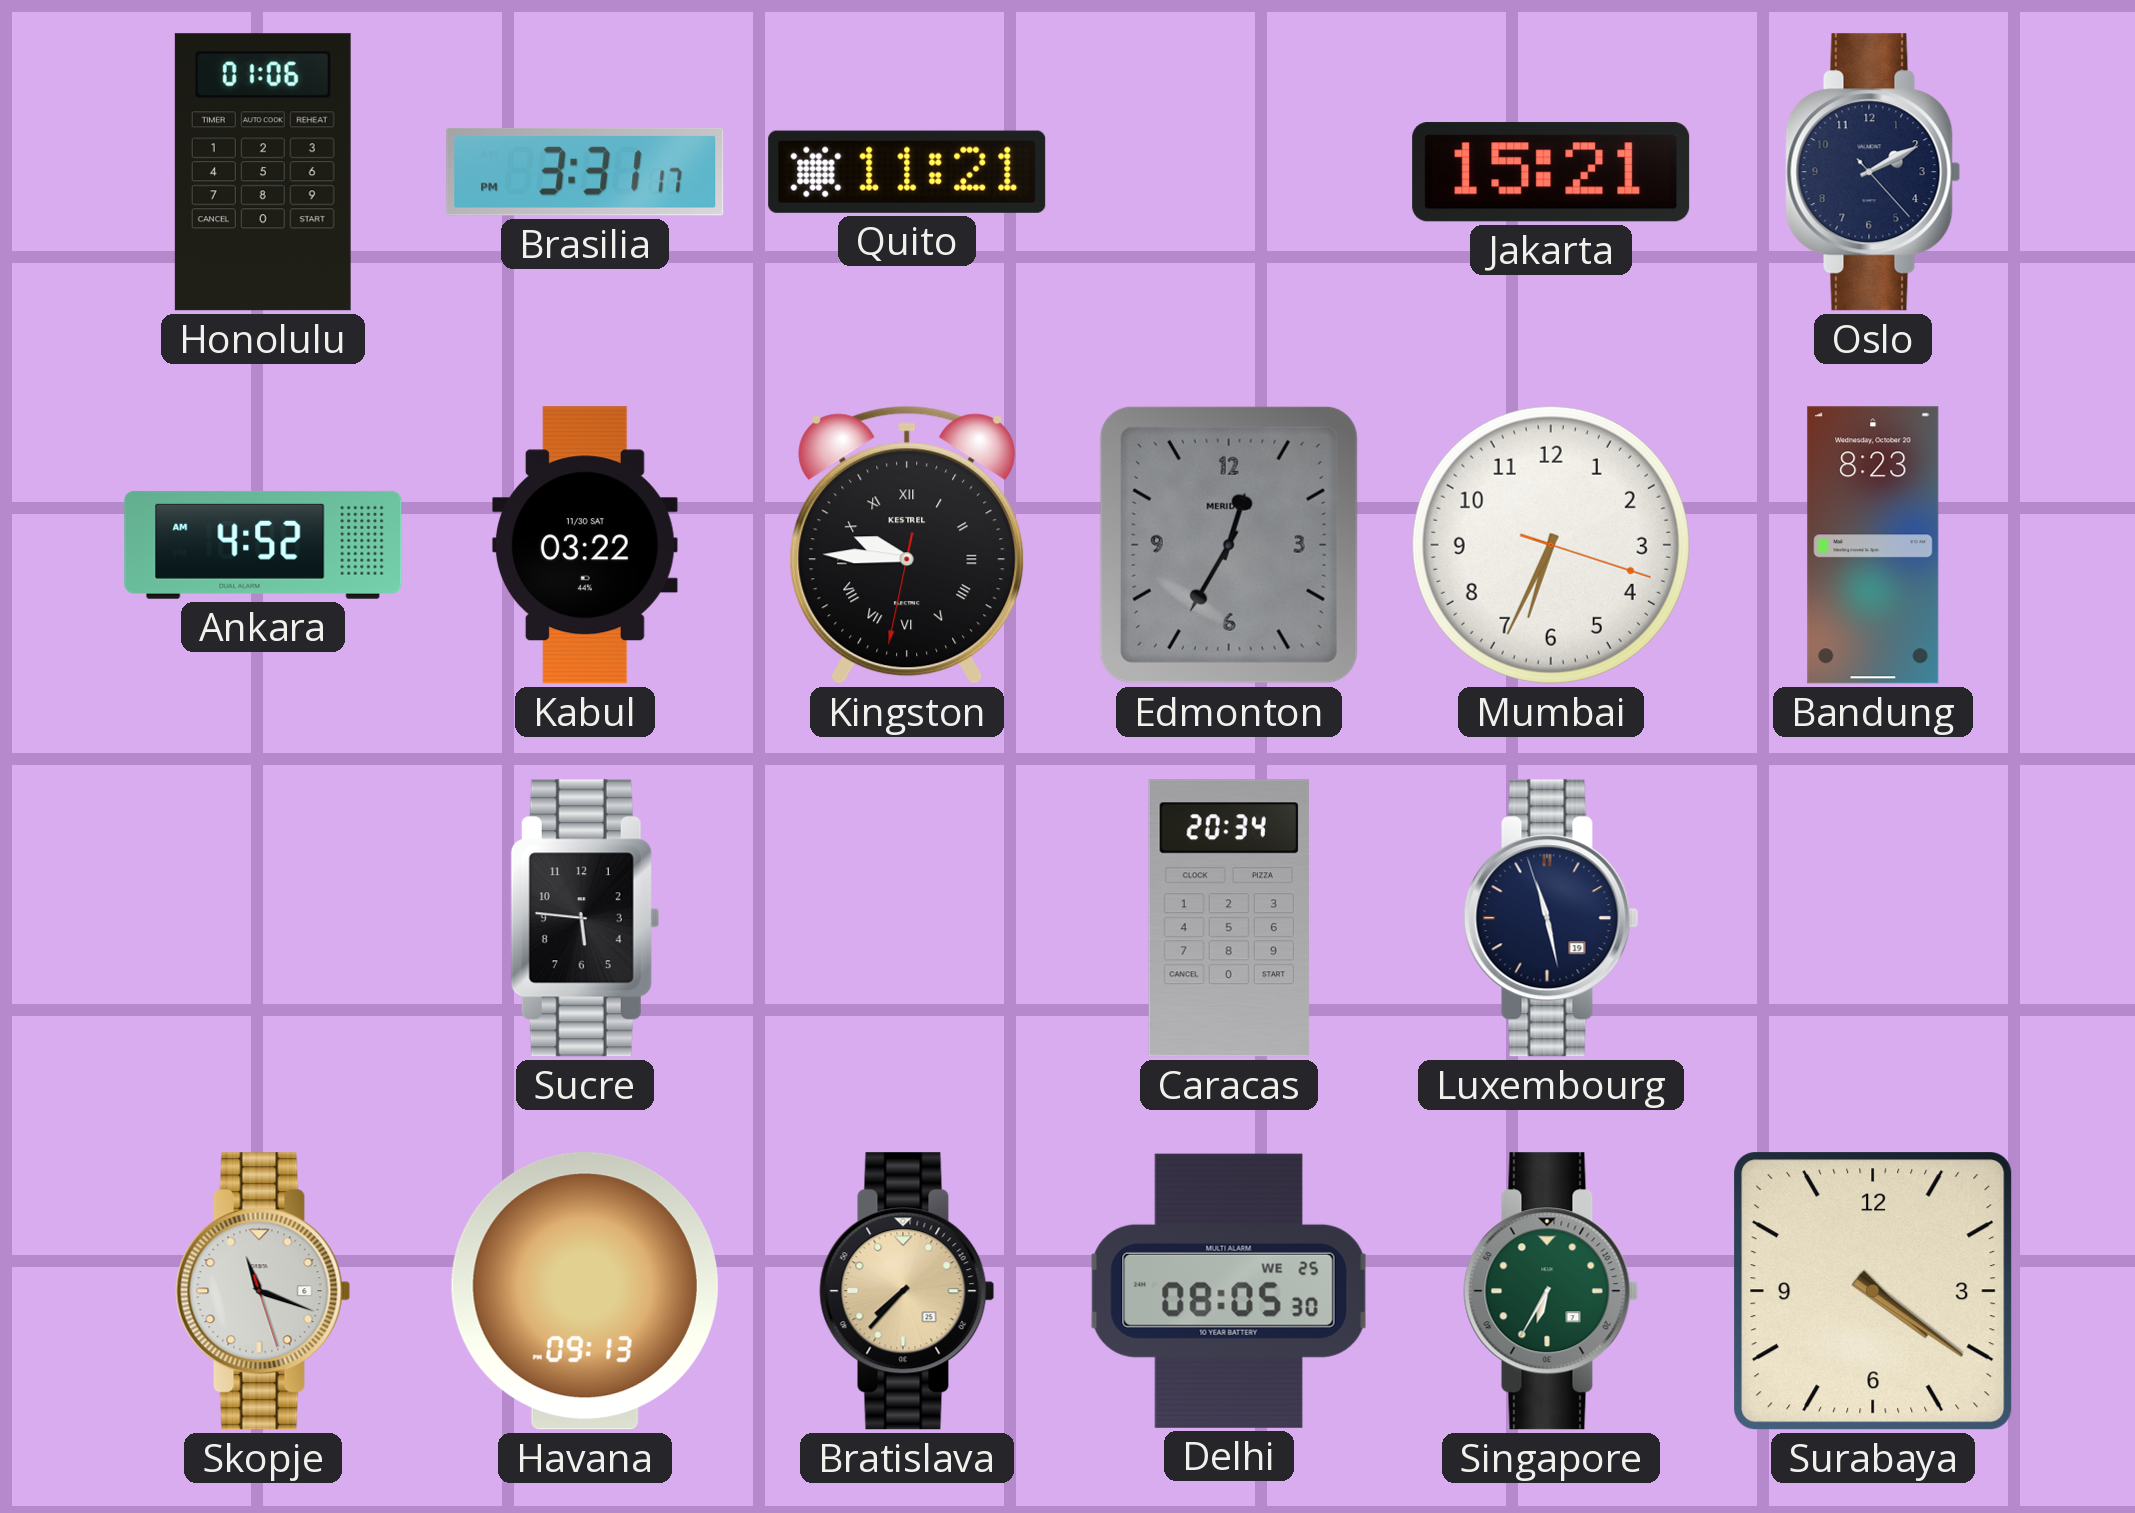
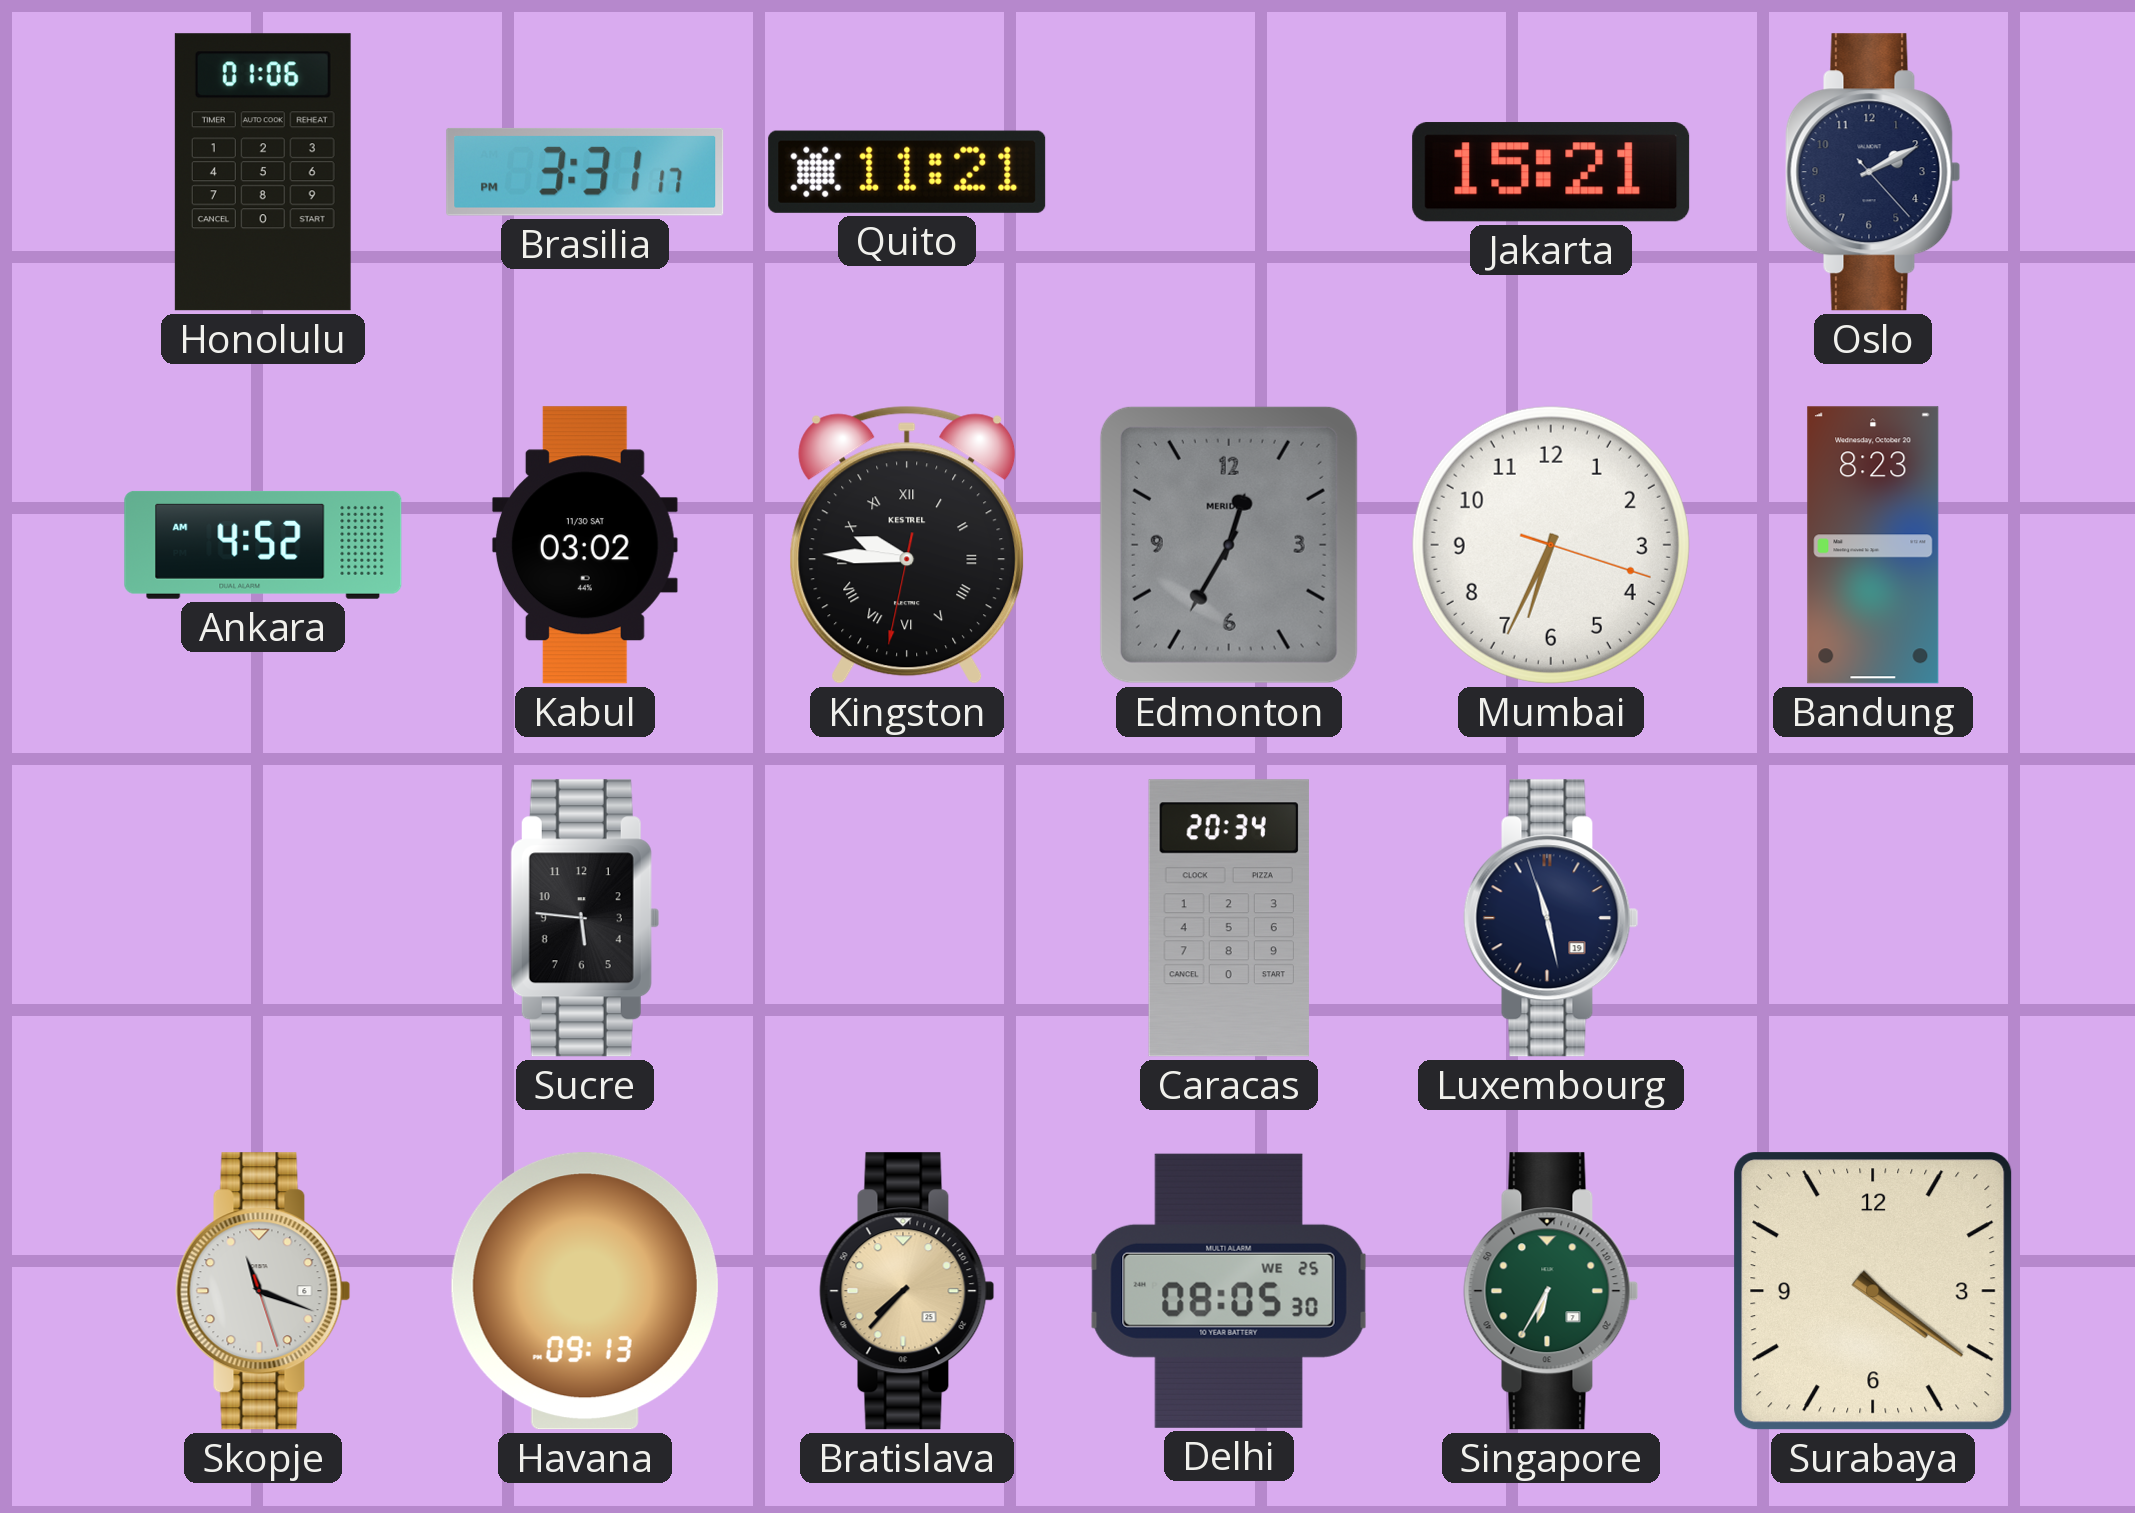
Kabul: 03:22 -> 03:02 (585, 545)
